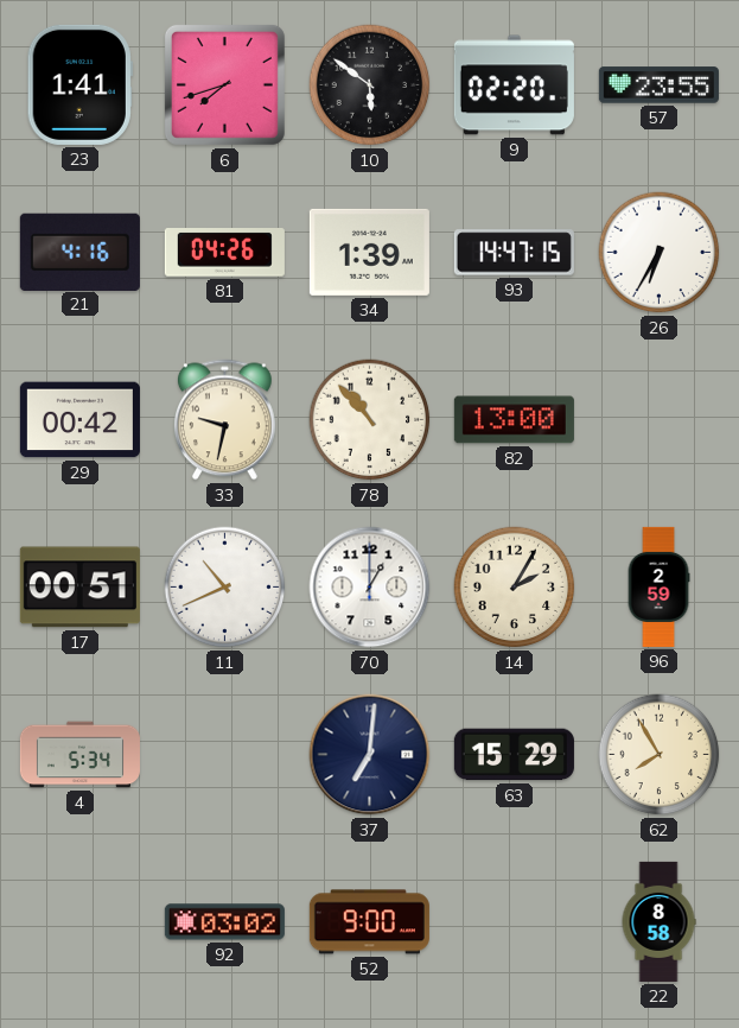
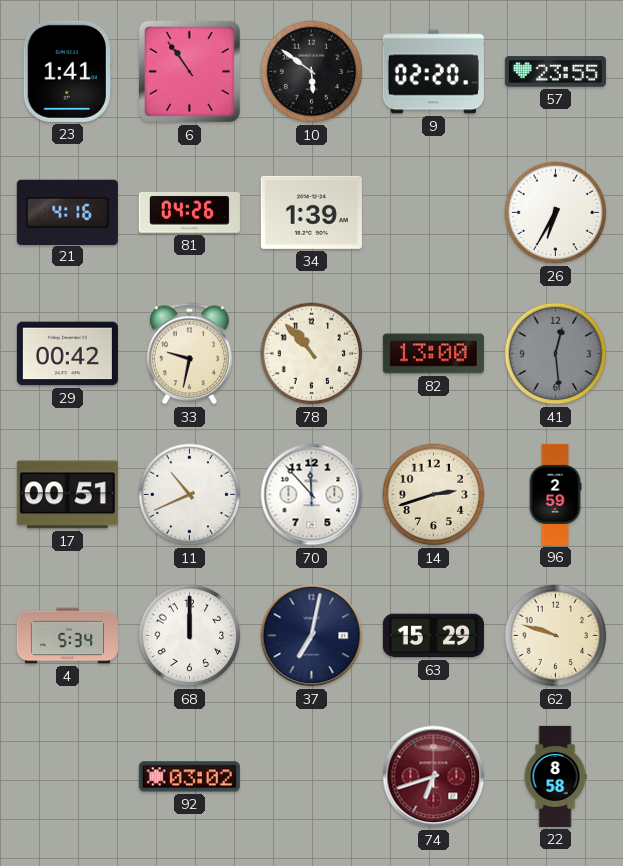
6: 7:42 -> 10:54 (189, 71)
93: 14:47 -> none (514, 253)
41: none -> 12:29 (556, 354)
70: 1:00 -> 11:53 (312, 495)
14: 2:05 -> 2:42 (434, 495)
68: none -> 12:00 (190, 636)
37: 7:01 -> 7:02 (312, 636)
62: 7:55 -> 9:48 (556, 636)
52: 9:00 -> none (369, 922)
74: none -> 6:42 (434, 777)
